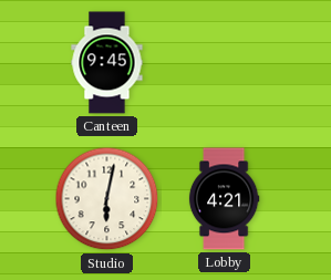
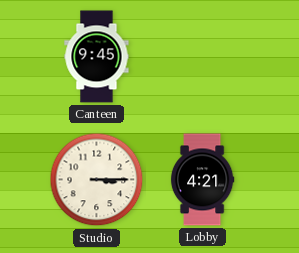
Studio: 6:02 -> 3:15 (97, 180)
